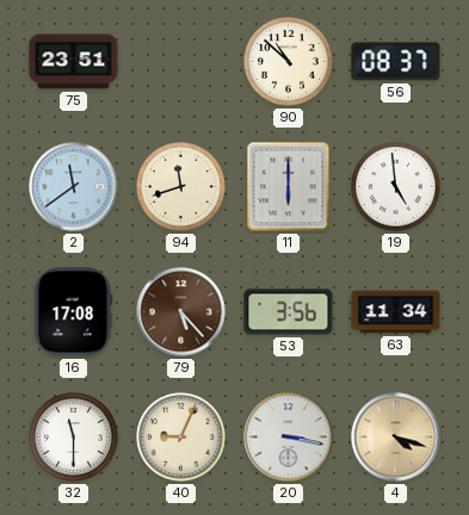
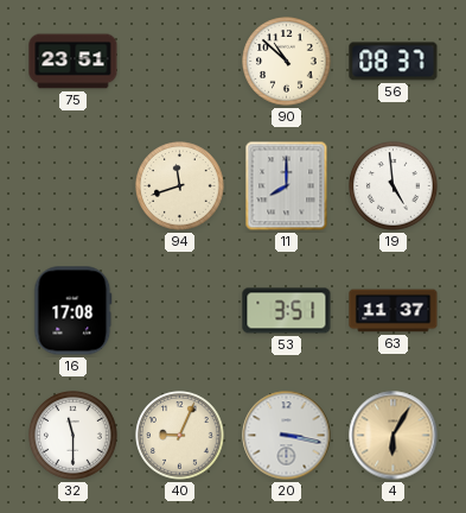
2: 11:39 -> none (74, 187)
11: 6:00 -> 8:00 (287, 186)
79: 5:23 -> none (181, 312)
53: 3:56 -> 3:51 (287, 311)
63: 11:34 -> 11:37 (394, 311)
4: 4:18 -> 6:05 (394, 436)
